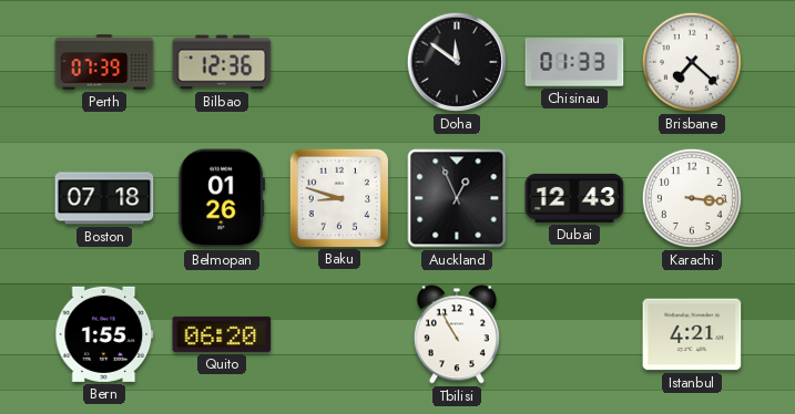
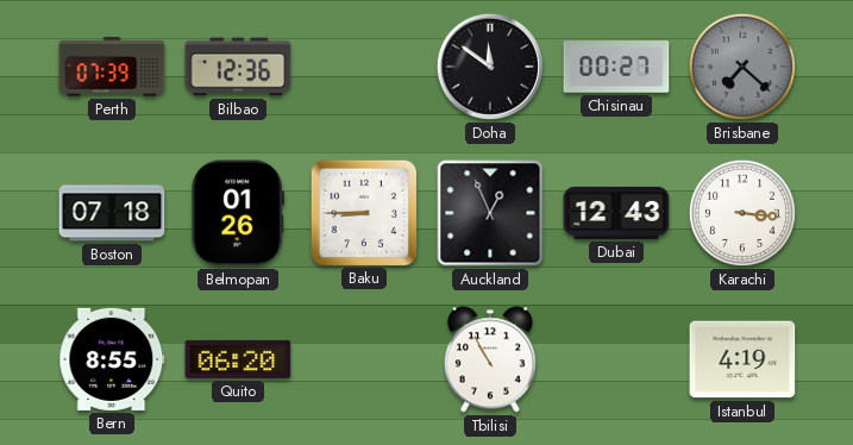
Chisinau: 01:33 -> 00:27 (616, 67)
Brisbane dial: white -> grey (742, 67)
Baku: 8:48 -> 8:45 (363, 212)
Bern: 1:55 -> 8:55 (112, 359)
Istanbul: 4:21 -> 4:19 (742, 359)
